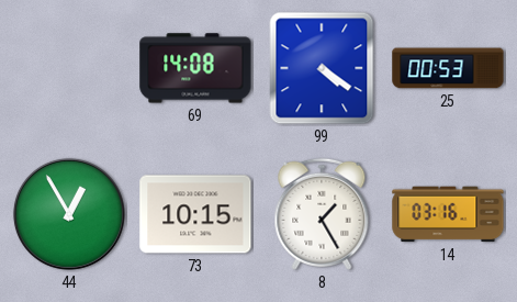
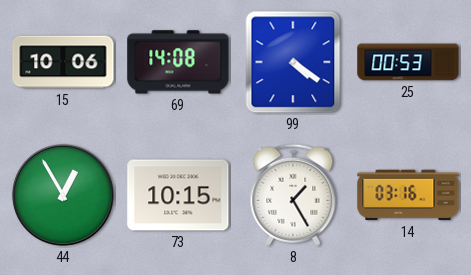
15: none -> 10:06 (63, 62)
